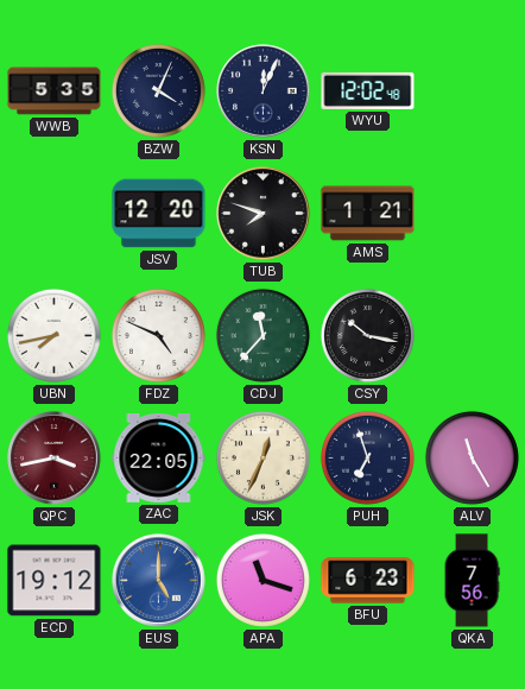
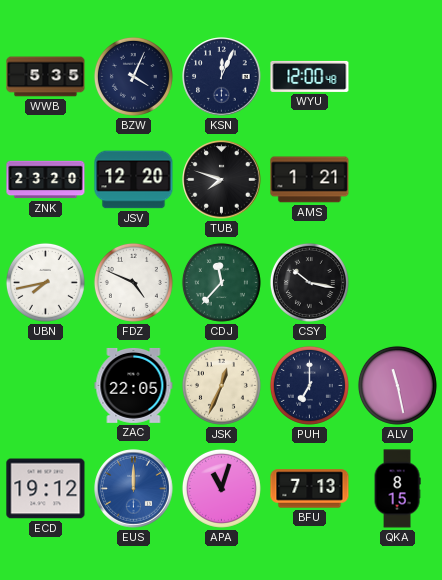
WYU: 12:02 -> 12:00 (310, 76)
ZNK: none -> 23:20 (46, 180)
QPC: 3:43 -> none (55, 459)
PUH: 6:57 -> 7:00 (309, 385)
ALV: 11:25 -> 11:28 (397, 385)
EUS: 5:00 -> 12:00 (134, 489)
APA: 11:18 -> 11:03 (221, 488)
BFU: 6:23 -> 7:13 (310, 489)
QKA: 7:56 -> 8:15 (397, 489)
